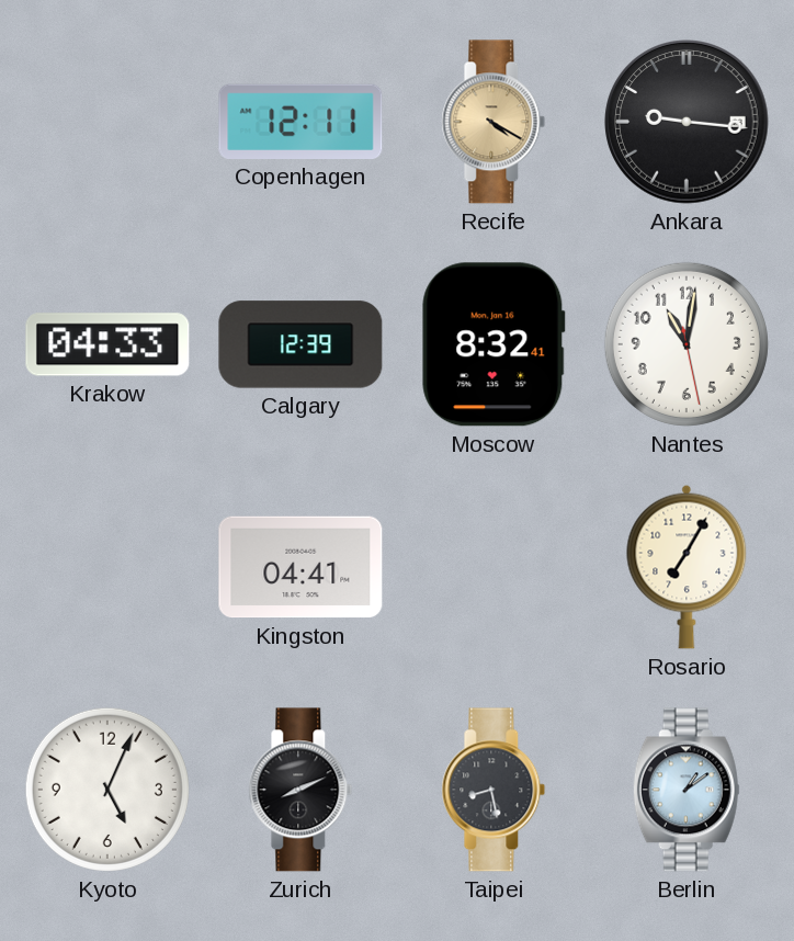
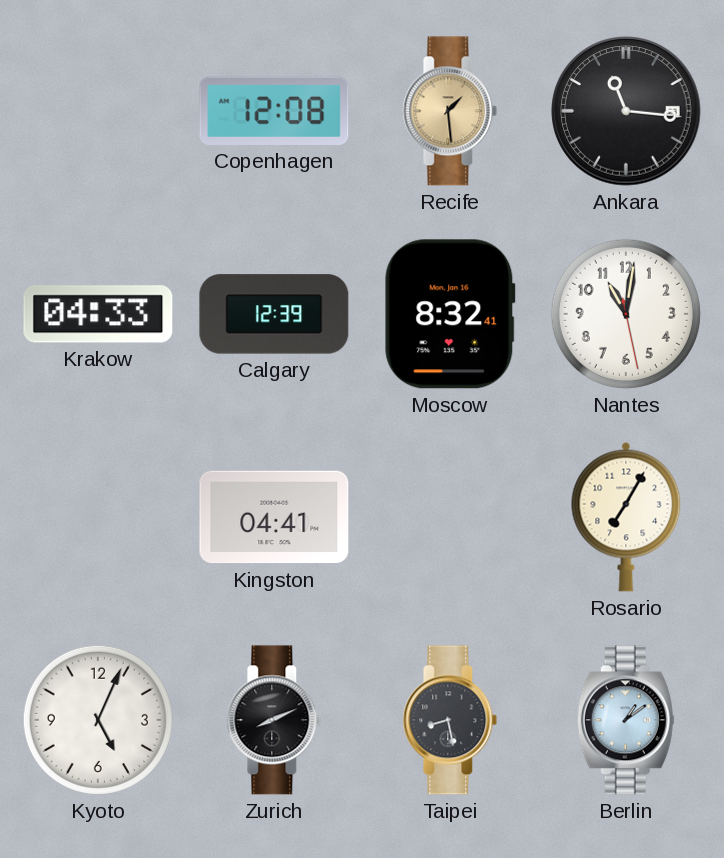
Copenhagen: 12:11 -> 12:08 (274, 111)
Recife: 4:20 -> 1:29 (450, 111)
Ankara: 9:16 -> 11:16 (626, 111)
